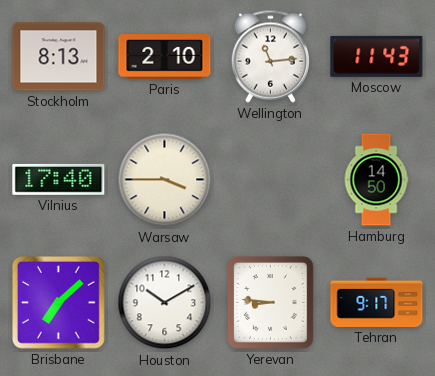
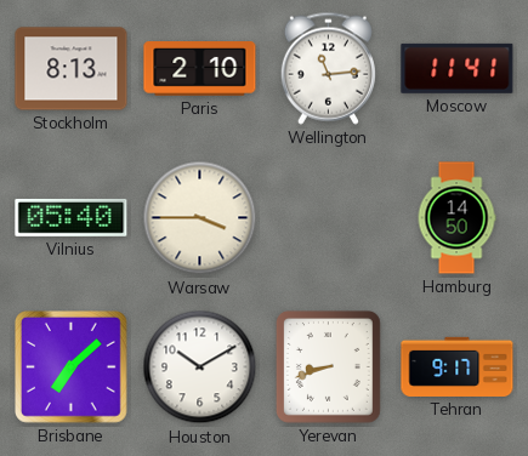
Moscow: 11:43 -> 11:41 (458, 68)
Vilnius: 17:40 -> 05:40 (72, 217)
Yerevan: 8:46 -> 8:42 (328, 367)
